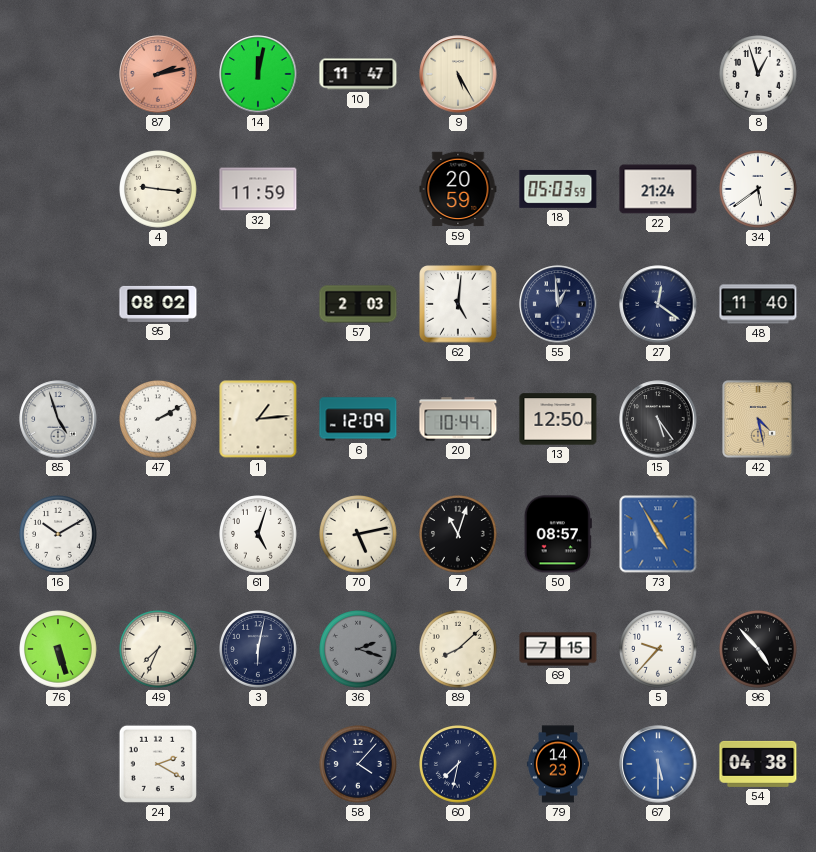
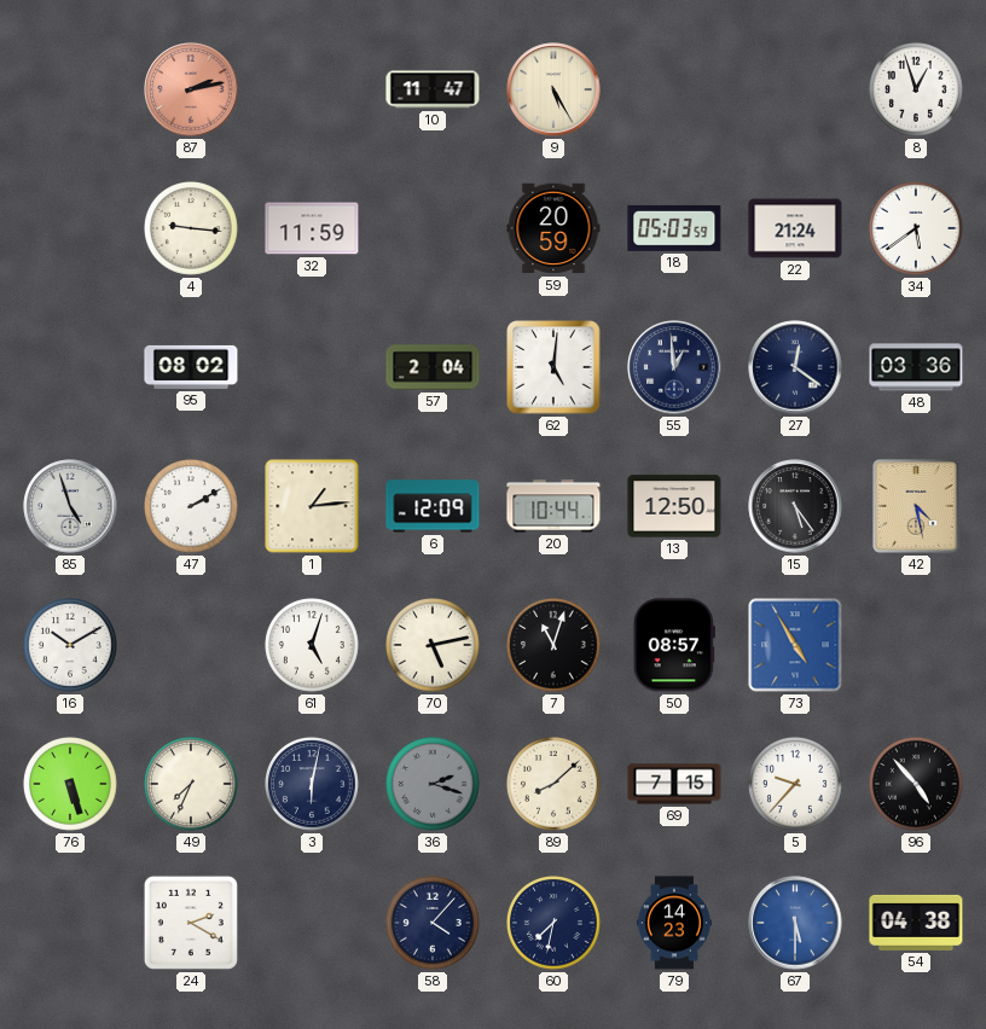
14: 12:02 -> none (258, 74)
57: 2:03 -> 2:04 (433, 367)
48: 11:40 -> 03:36 (916, 367)
